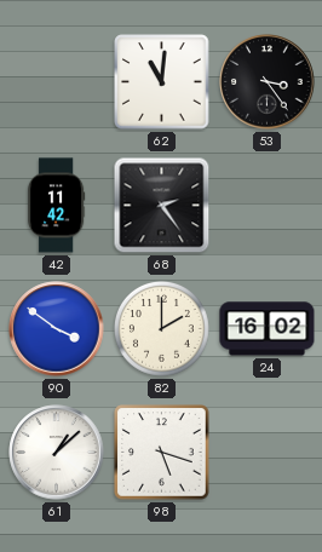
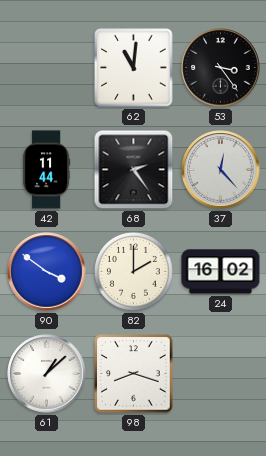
42: 11:42 -> 11:44 (46, 170)
37: none -> 12:23 (221, 170)
98: 5:18 -> 8:18 (134, 374)
